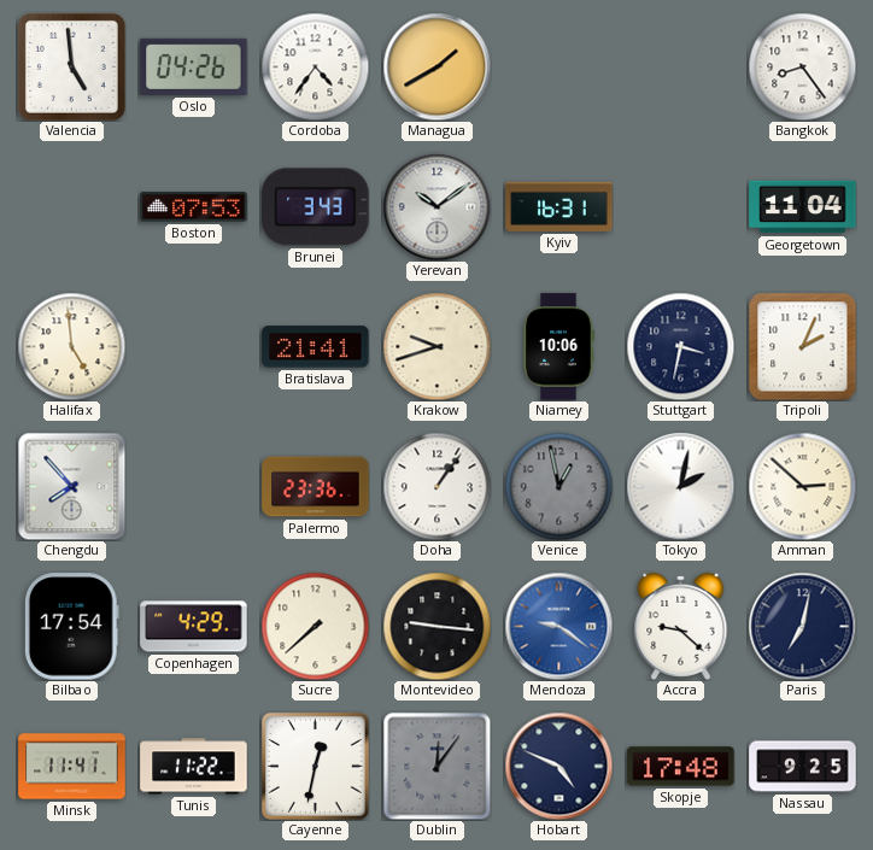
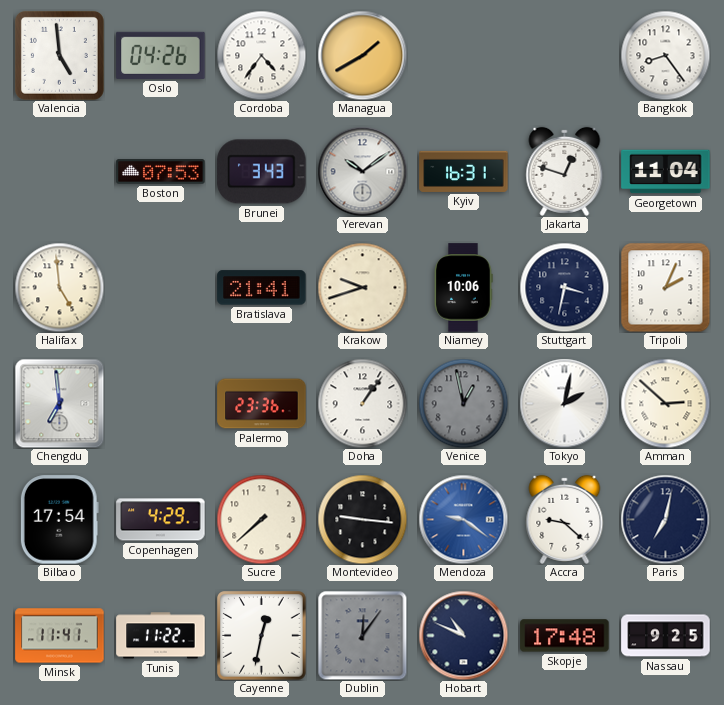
Jakarta: none -> 12:48 (565, 171)
Chengdu: 7:53 -> 6:59 (59, 403)
Hobart: 4:49 -> 10:49 (463, 635)
